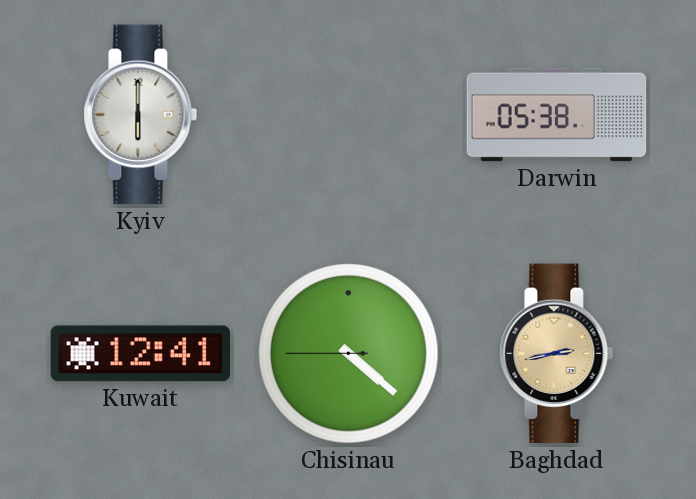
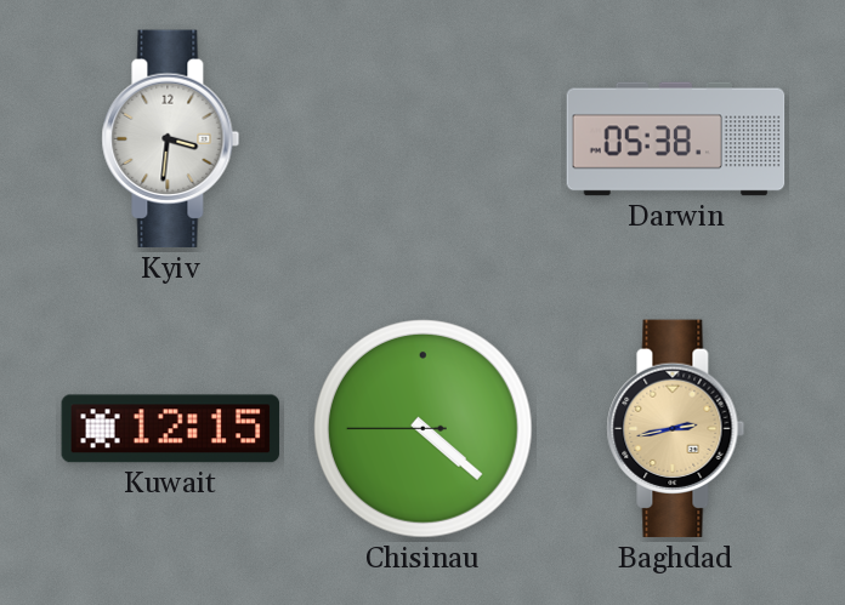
Kyiv: 6:00 -> 3:31 (171, 139)
Kuwait: 12:41 -> 12:15 (171, 429)
